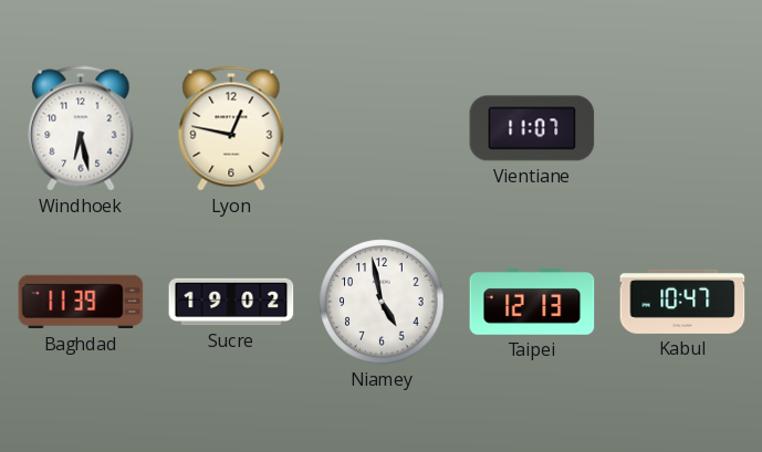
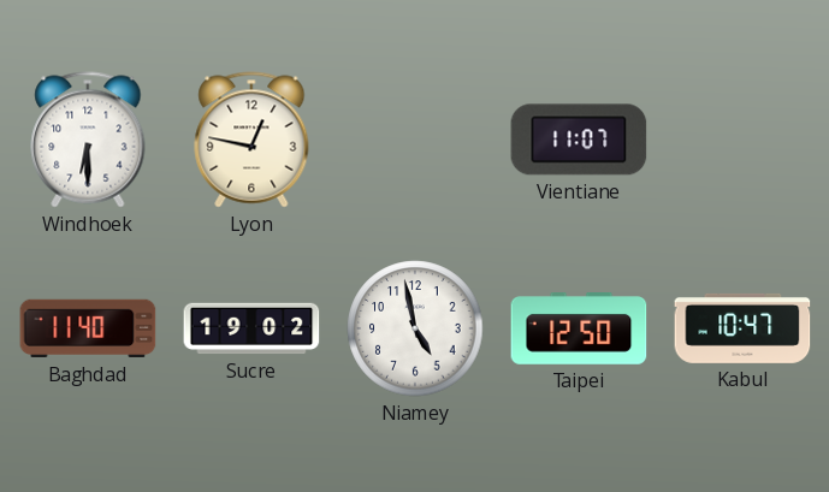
Windhoek: 6:28 -> 6:30 (88, 140)
Baghdad: 11:39 -> 11:40 (88, 328)
Taipei: 12:13 -> 12:50 (579, 330)
